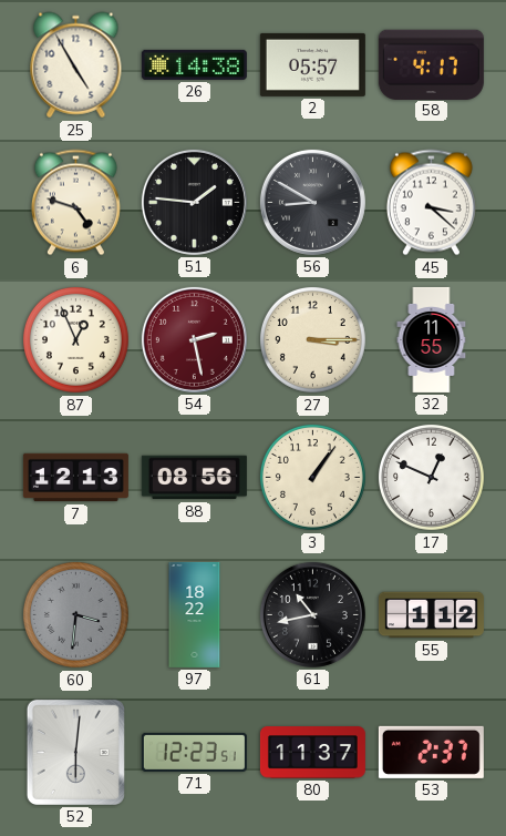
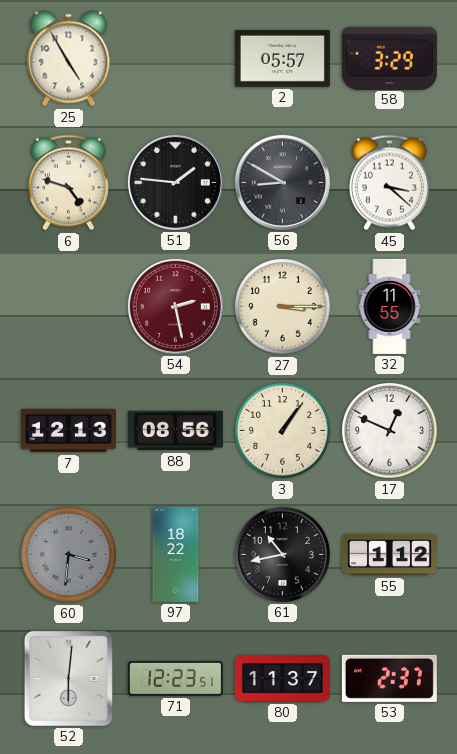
26: 14:38 -> none (194, 64)
58: 4:17 -> 3:29 (389, 58)
87: 12:56 -> none (75, 339)
